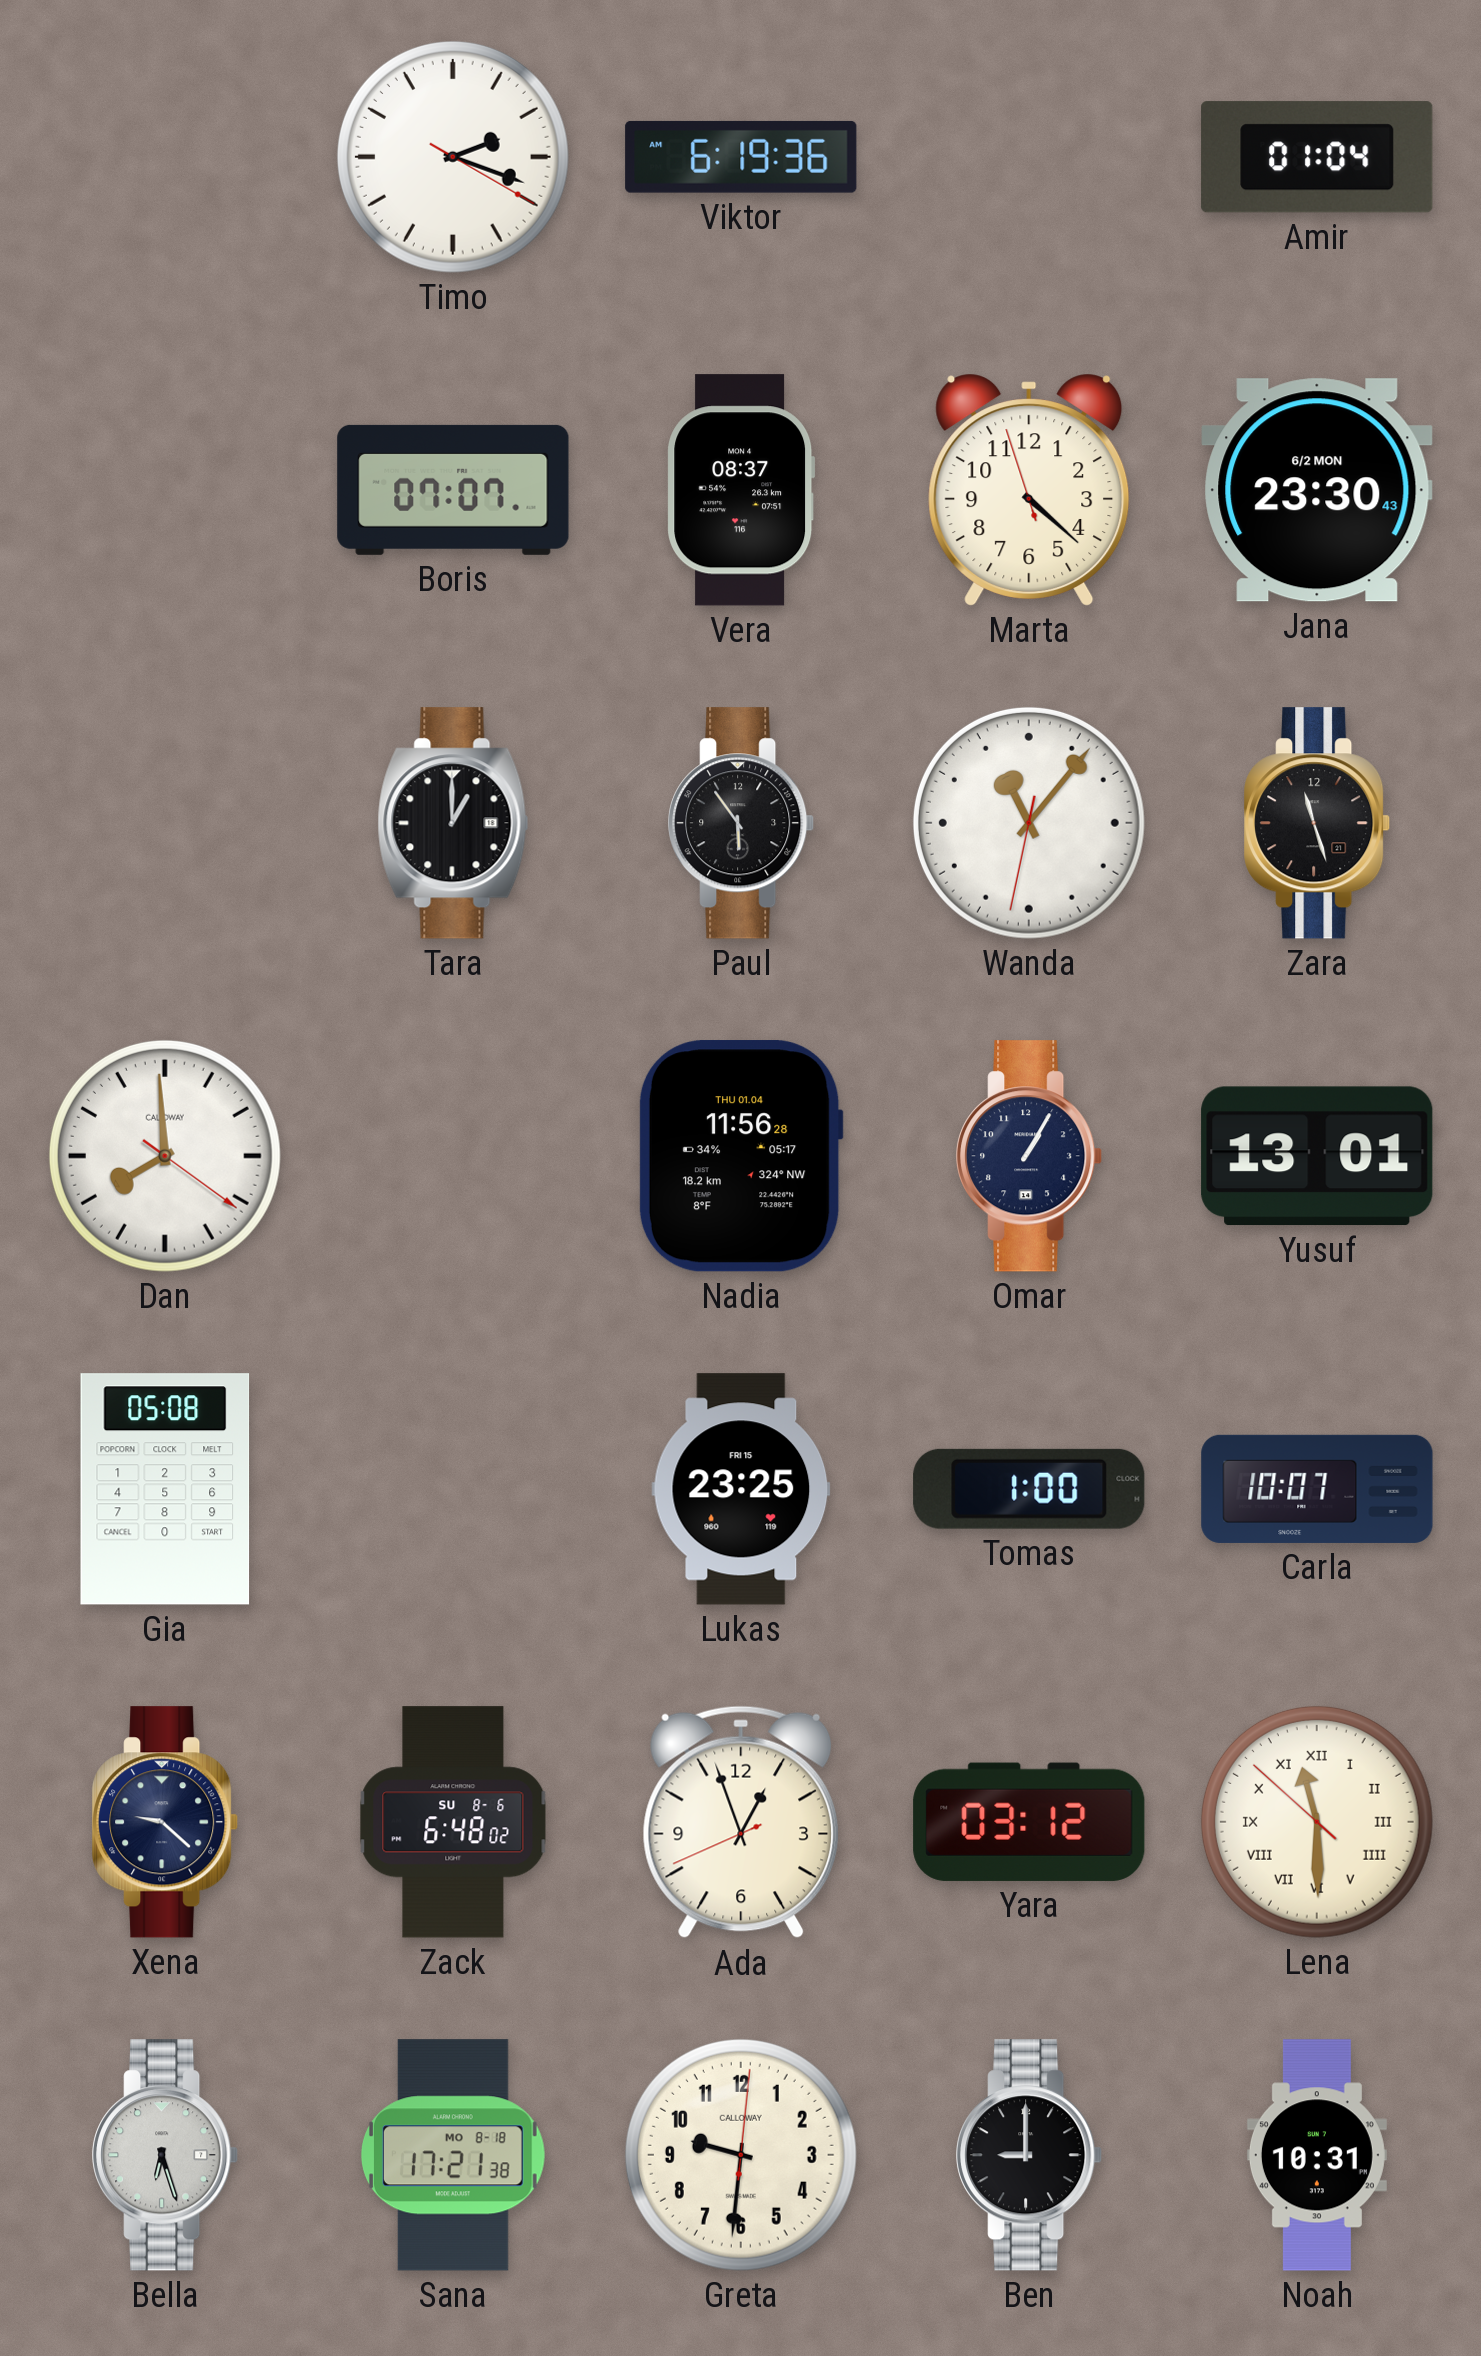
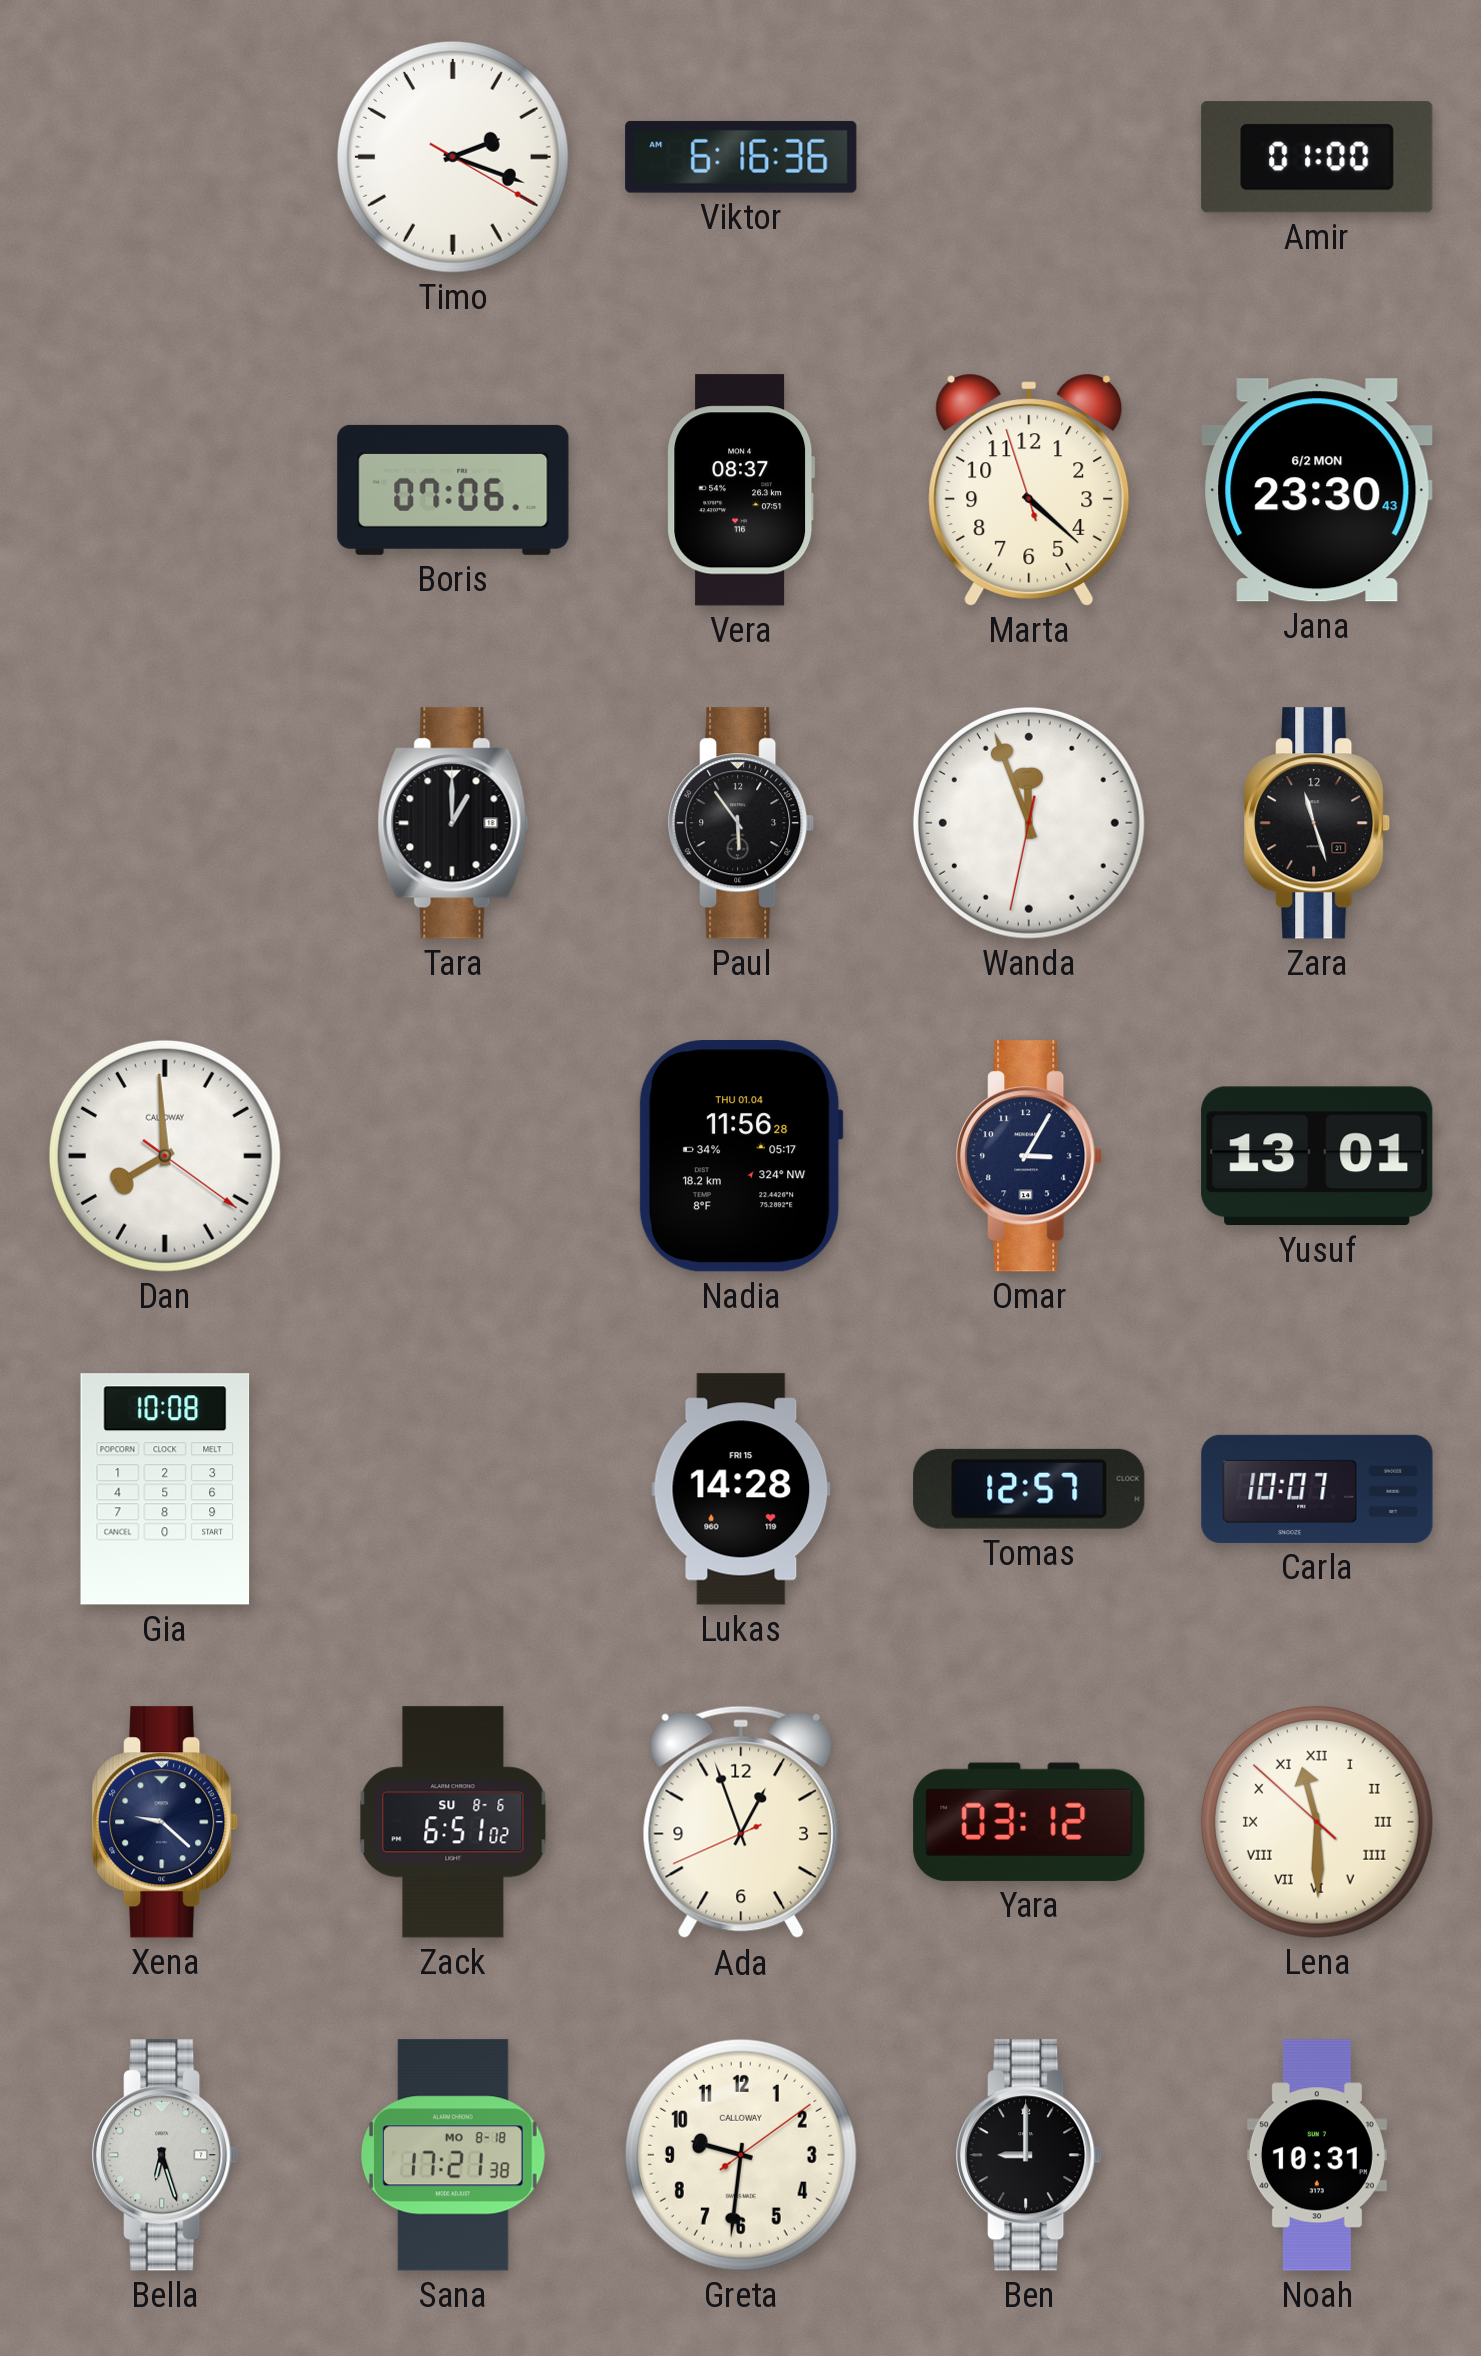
Viktor: 6:19 -> 6:16 (741, 157)
Amir: 01:04 -> 01:00 (1317, 157)
Boris: 07:07 -> 07:06 (453, 490)
Wanda: 11:06 -> 11:56 (1029, 823)
Omar: 1:05 -> 3:05 (1030, 1156)
Gia: 05:08 -> 10:08 (165, 1489)
Lukas: 23:25 -> 14:28 (741, 1489)
Tomas: 1:00 -> 12:57 (1029, 1489)
Zack: 6:48 -> 6:51 (453, 1822)
Greta: 9:31:01 -> 9:31:09 (741, 2155)
